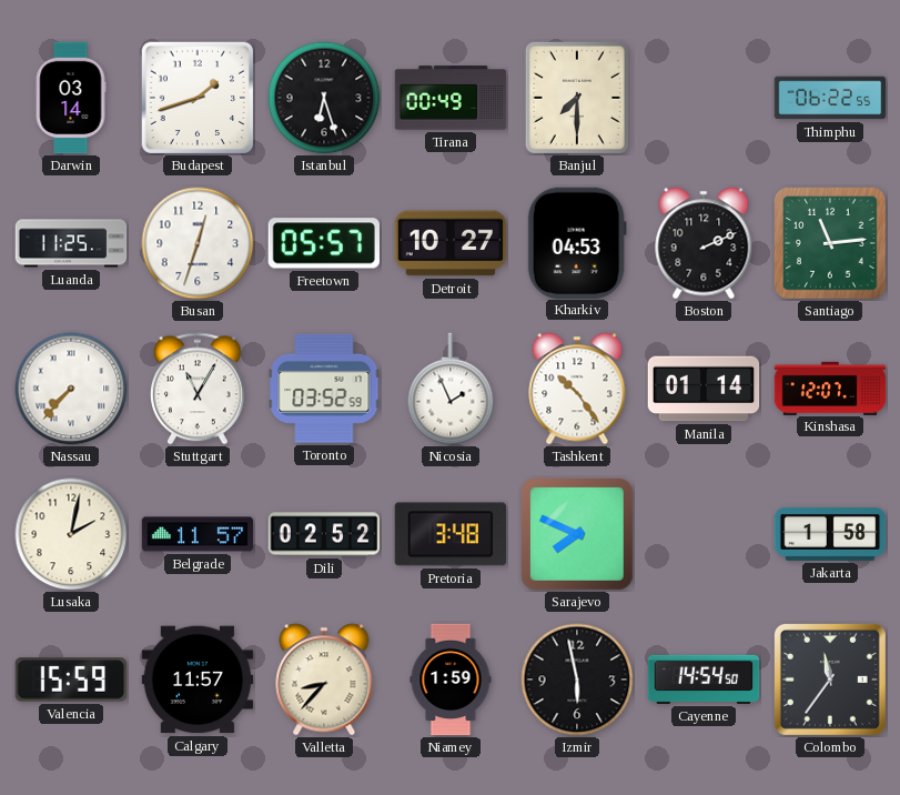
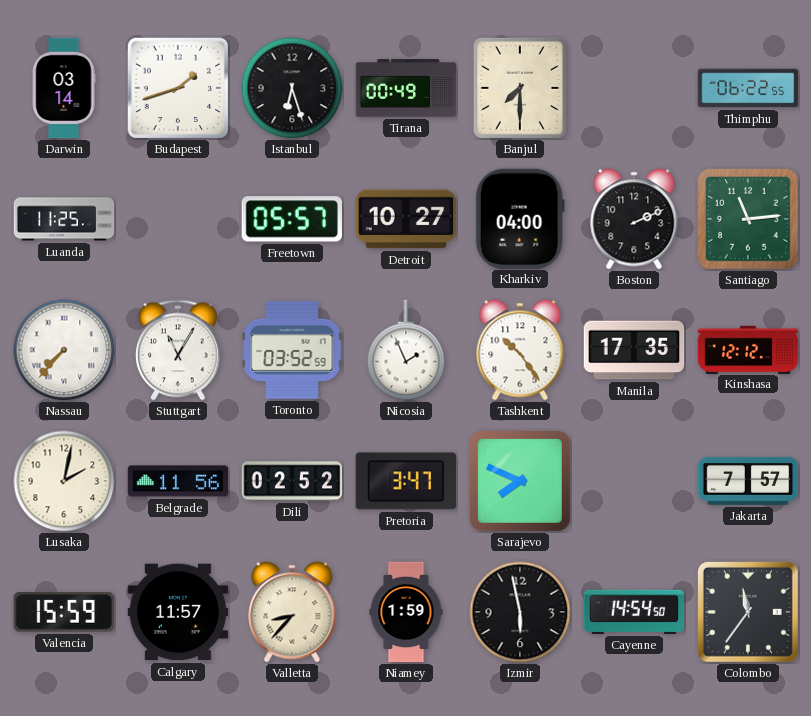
Busan: 12:33 -> none (198, 243)
Kharkiv: 04:53 -> 04:00 (520, 218)
Manila: 01:14 -> 17:35 (634, 350)
Kinshasa: 12:07 -> 12:12 (748, 349)
Belgrade: 11:57 -> 11:56 (178, 481)
Pretoria: 3:48 -> 3:47 (405, 481)
Jakarta: 1:58 -> 7:57 (748, 481)
